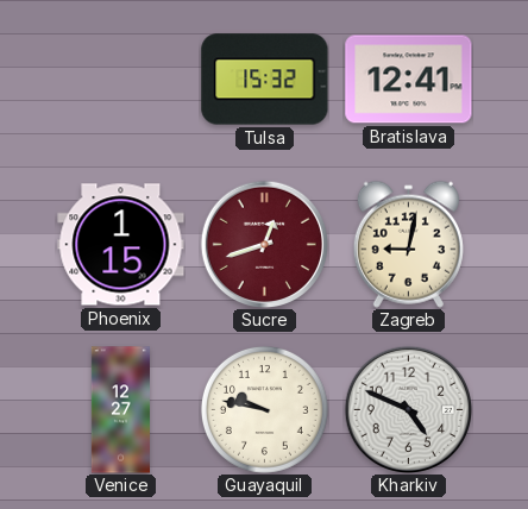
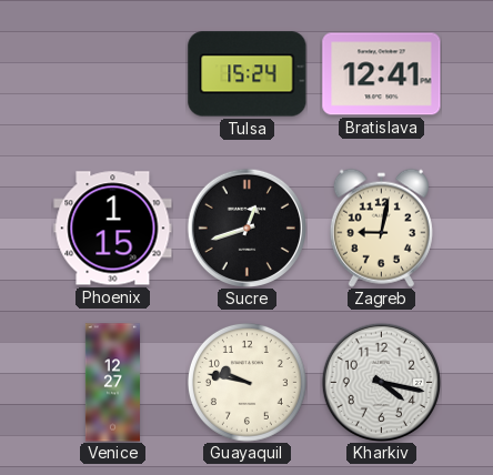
Tulsa: 15:32 -> 15:24 (248, 74)
Sucre dial: burgundy -> black (247, 228)
Kharkiv: 4:49 -> 4:17 (381, 382)
